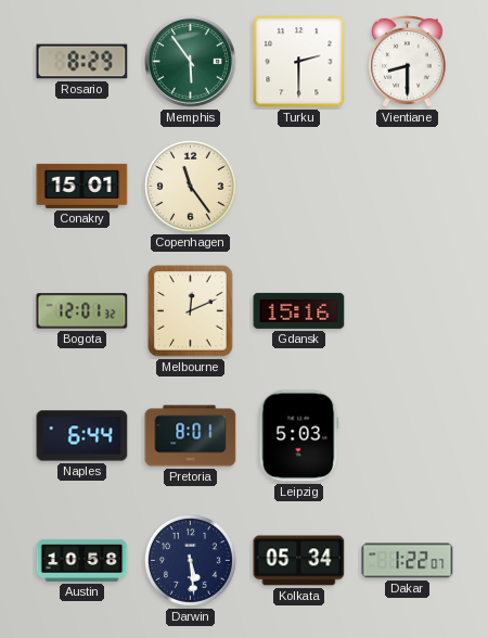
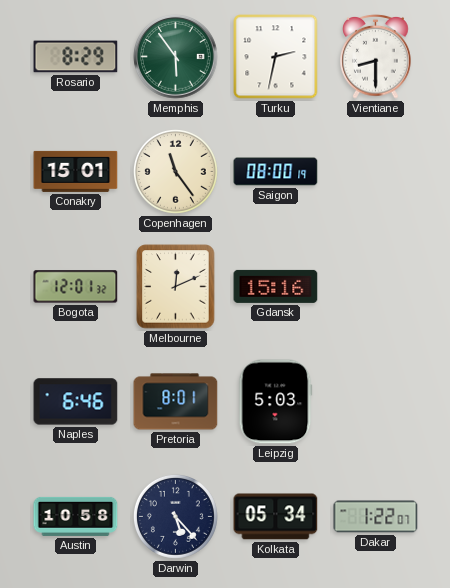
Turku: 2:30 -> 2:32 (276, 57)
Saigon: none -> 08:00 (276, 172)
Naples: 6:44 -> 6:46 (76, 402)
Darwin: 5:29 -> 5:23 (175, 516)
